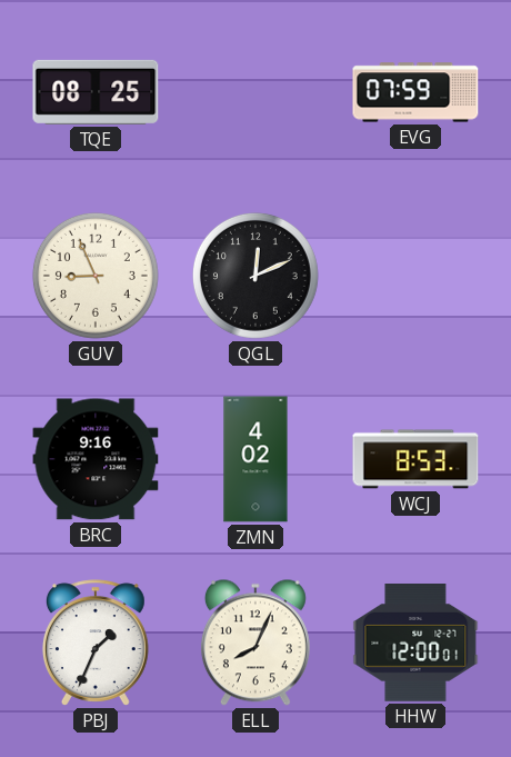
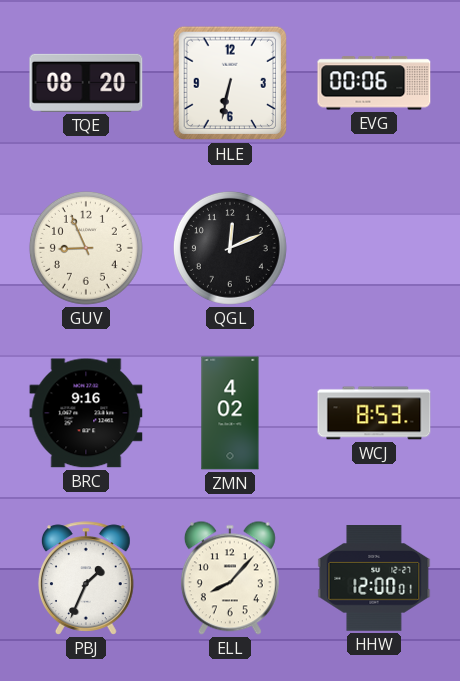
TQE: 08:25 -> 08:20 (86, 83)
HLE: none -> 6:32 (230, 83)
EVG: 07:59 -> 00:06 (374, 83)
ELL: 8:04 -> 8:07 (230, 578)
